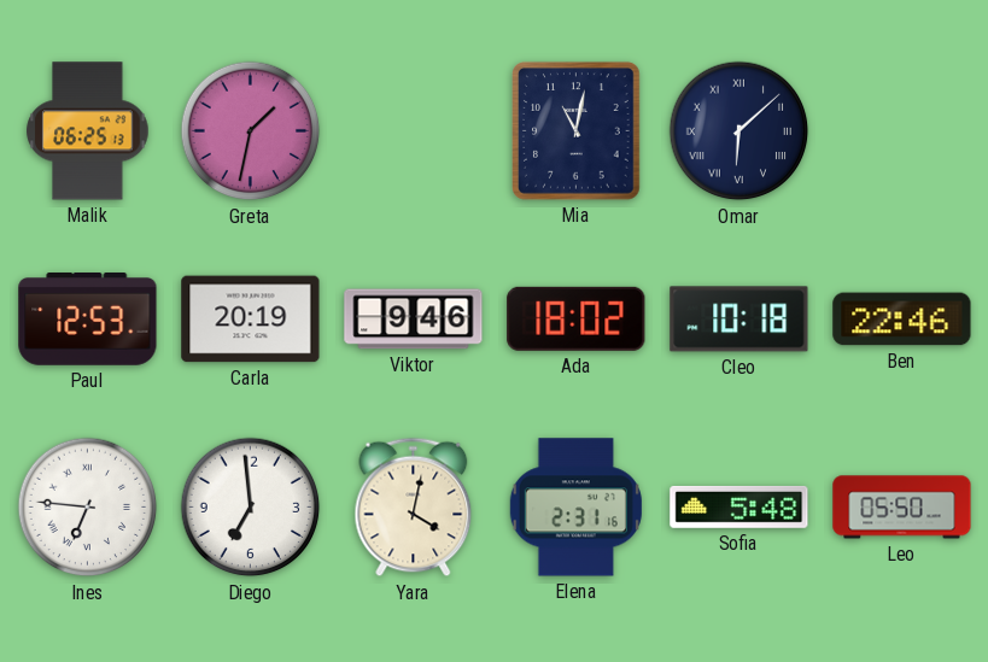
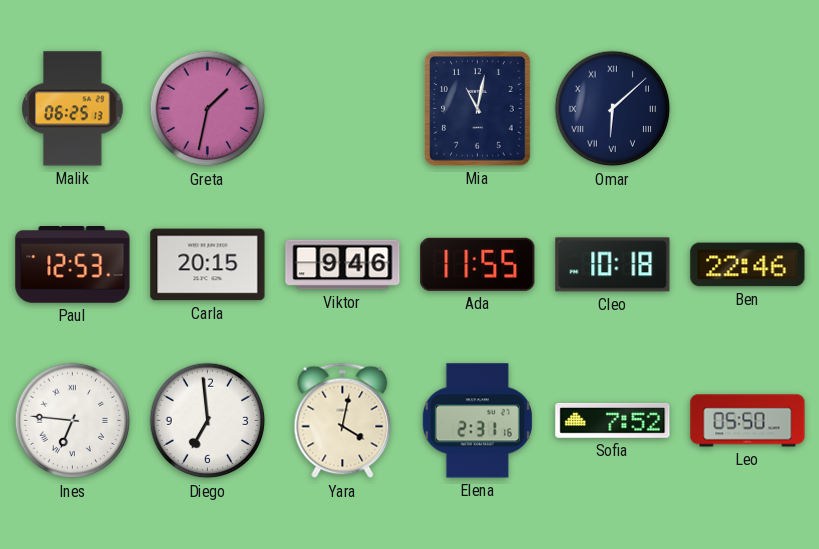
Carla: 20:19 -> 20:15 (208, 265)
Ada: 18:02 -> 11:55 (478, 264)
Sofia: 5:48 -> 7:52 (613, 420)
